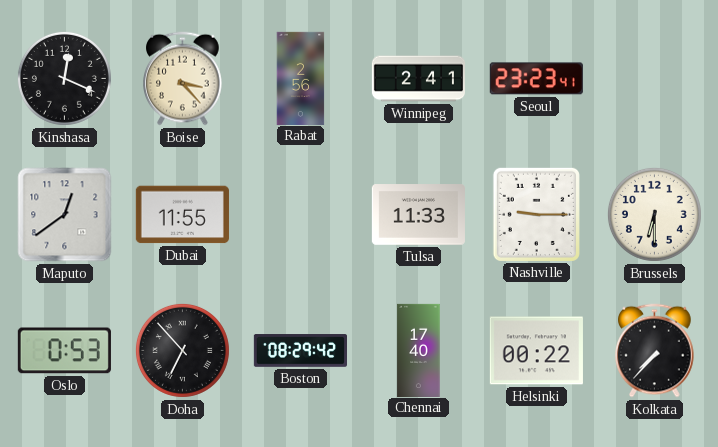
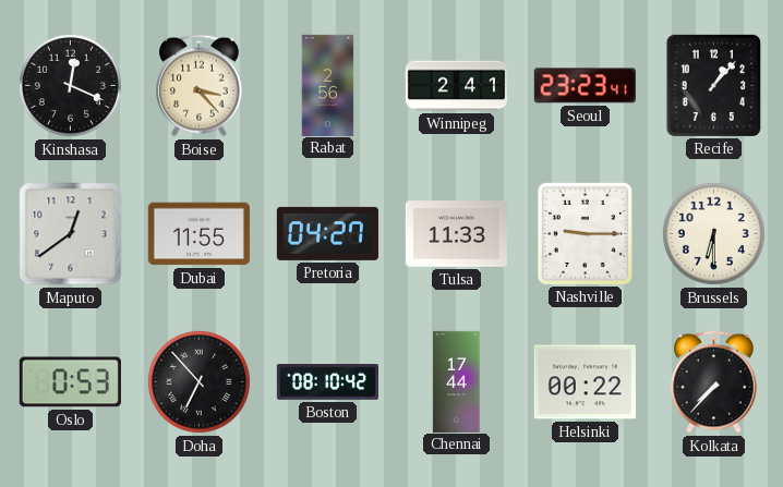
Recife: none -> 1:07 (713, 85)
Pretoria: none -> 04:27 (327, 233)
Boston: 08:29 -> 08:10 (327, 382)
Chennai: 17:40 -> 17:44 (457, 381)
